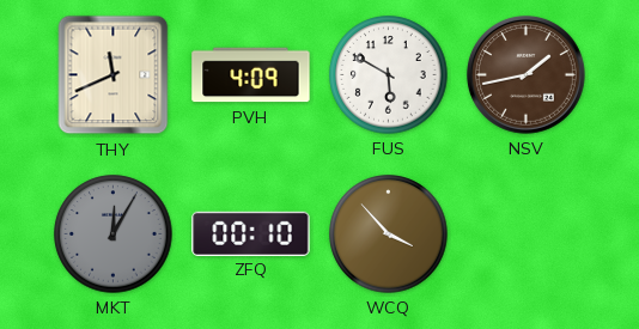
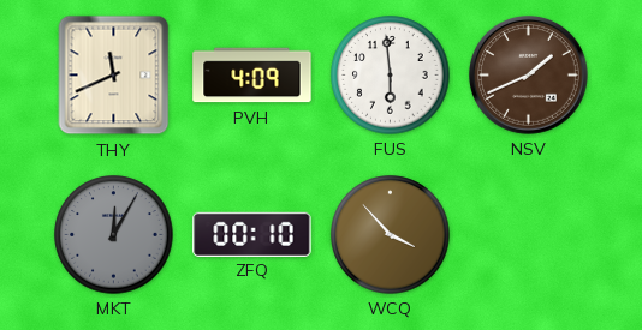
FUS: 5:50 -> 5:59 (391, 76)
NSV: 1:43 -> 1:41 (528, 74)
